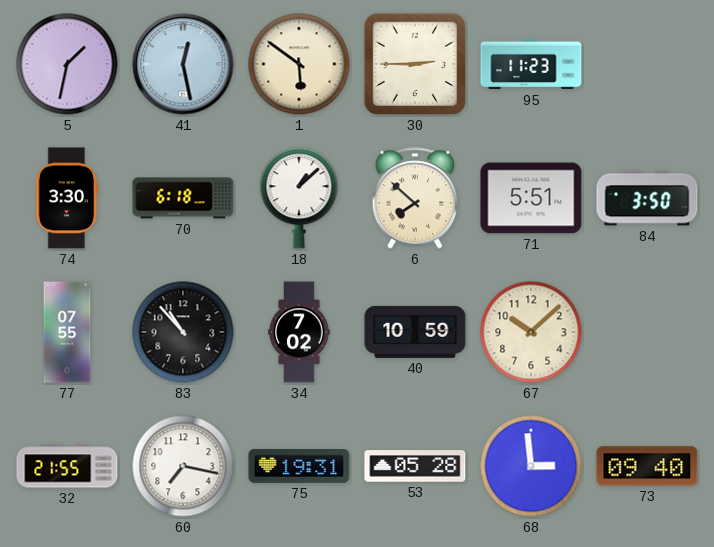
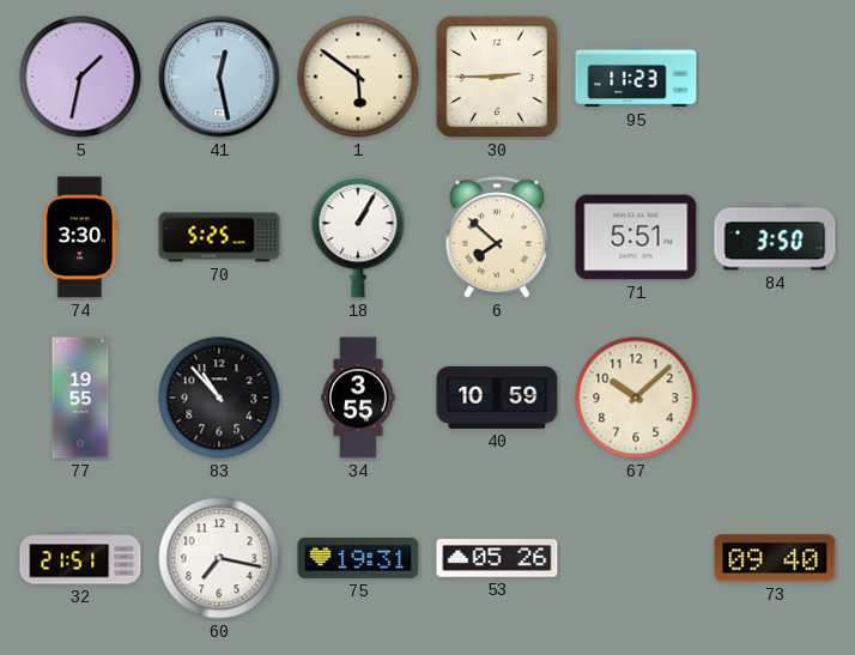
70: 6:18 -> 5:25 (219, 237)
18: 1:08 -> 1:05 (358, 237)
77: 07:55 -> 19:55 (80, 398)
34: 7:02 -> 3:55 (358, 398)
32: 21:55 -> 21:51 (80, 558)
53: 05:28 -> 05:26 (497, 558)
68: 2:59 -> none (531, 466)
